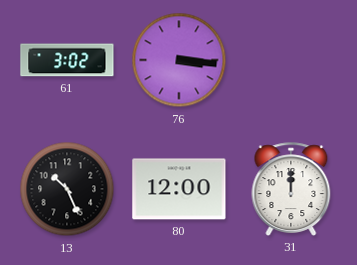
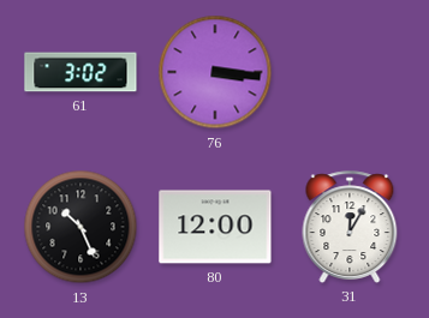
31: 12:00 -> 12:05 (350, 227)
